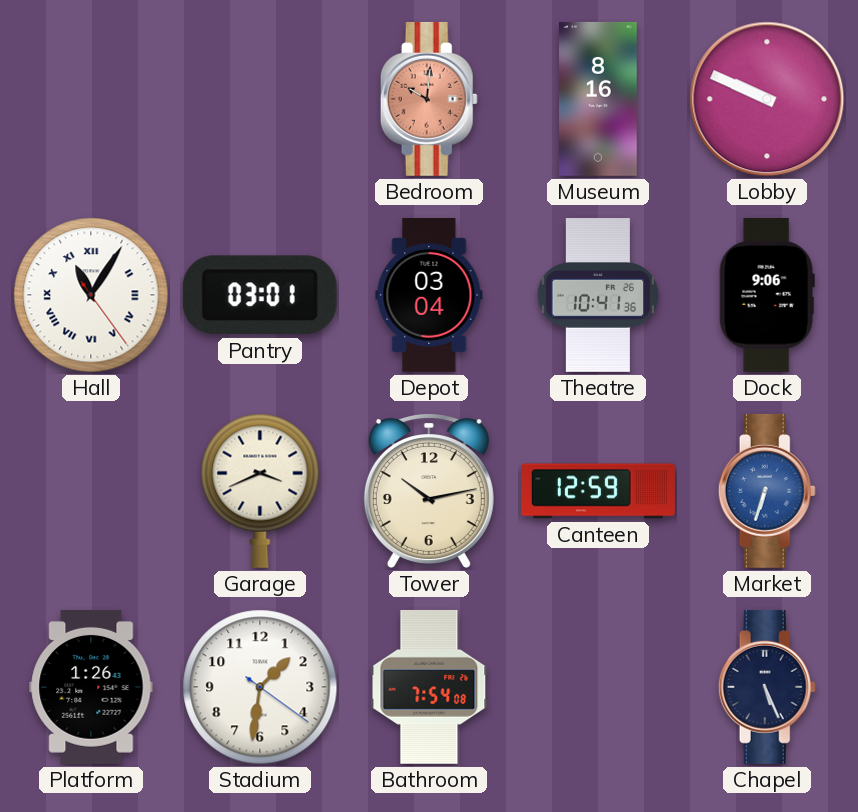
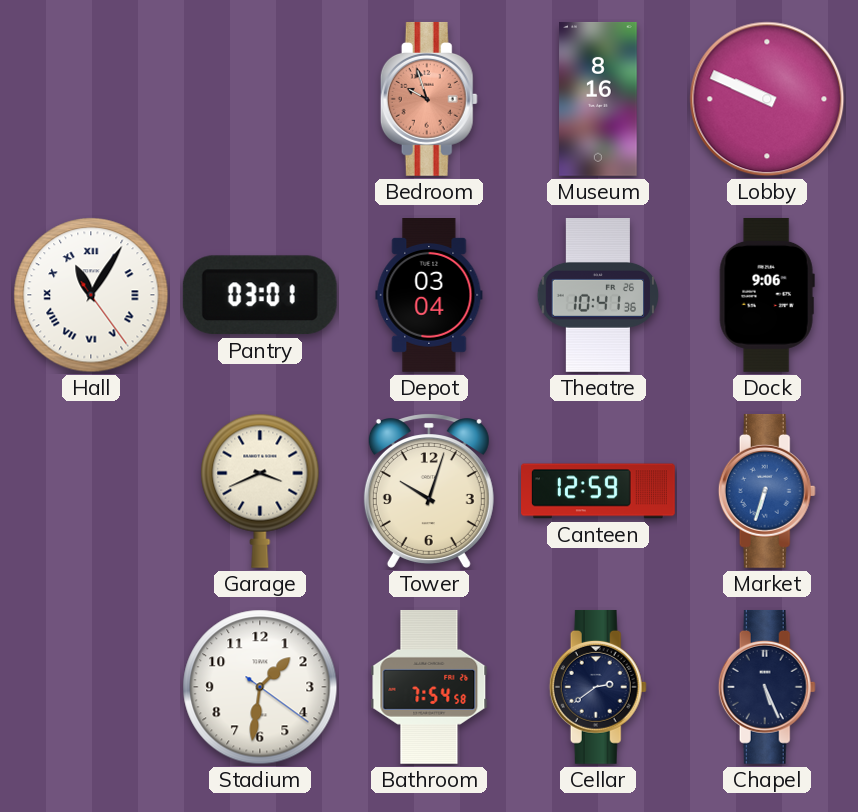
Bedroom: 10:01 -> 9:57 (429, 99)
Tower: 10:13 -> 10:03 (429, 491)
Platform: 1:26 -> none (91, 687)
Bathroom: 7:54:08 -> 7:54:58 (429, 687)
Cellar: none -> 2:39 (598, 687)
